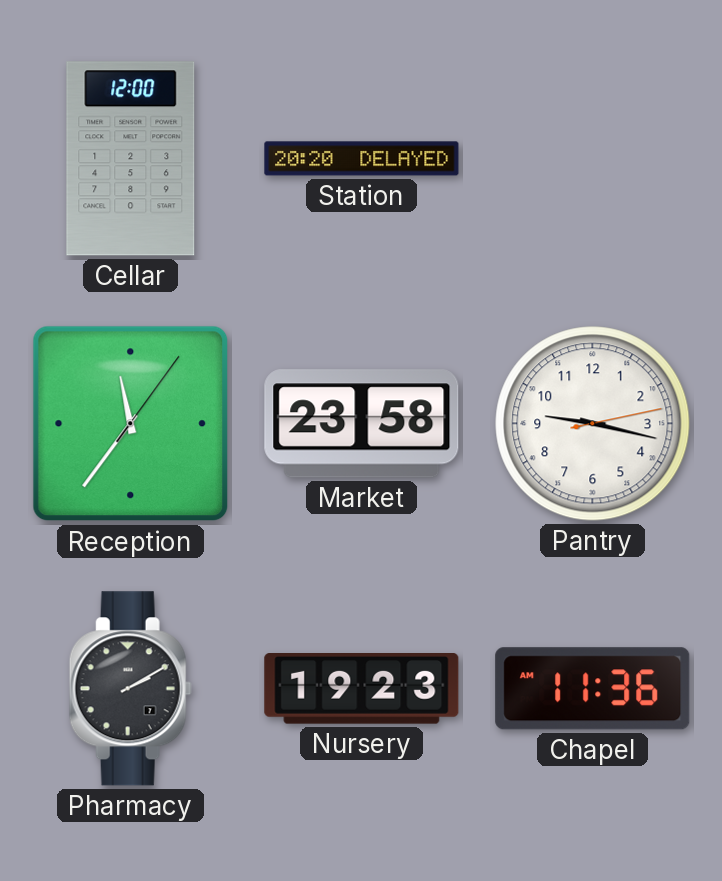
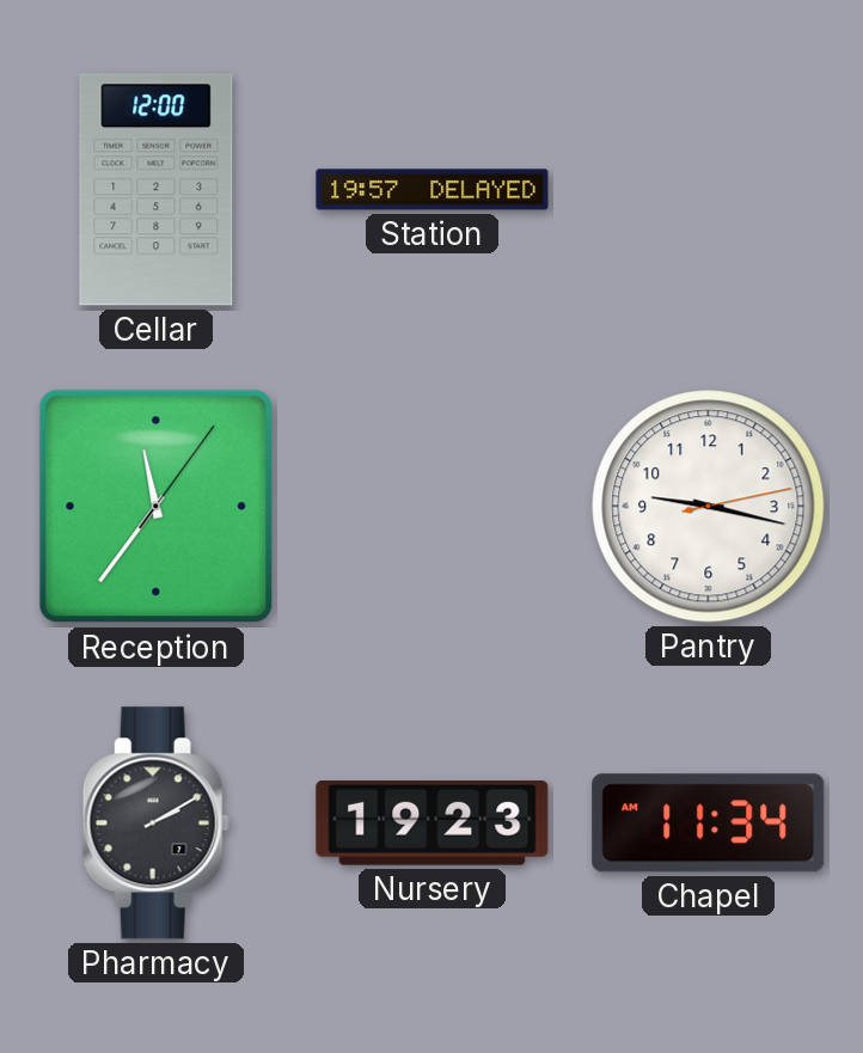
Station: 20:20 -> 19:57 (433, 190)
Market: 23:58 -> none (362, 424)
Chapel: 11:36 -> 11:34 (709, 824)
